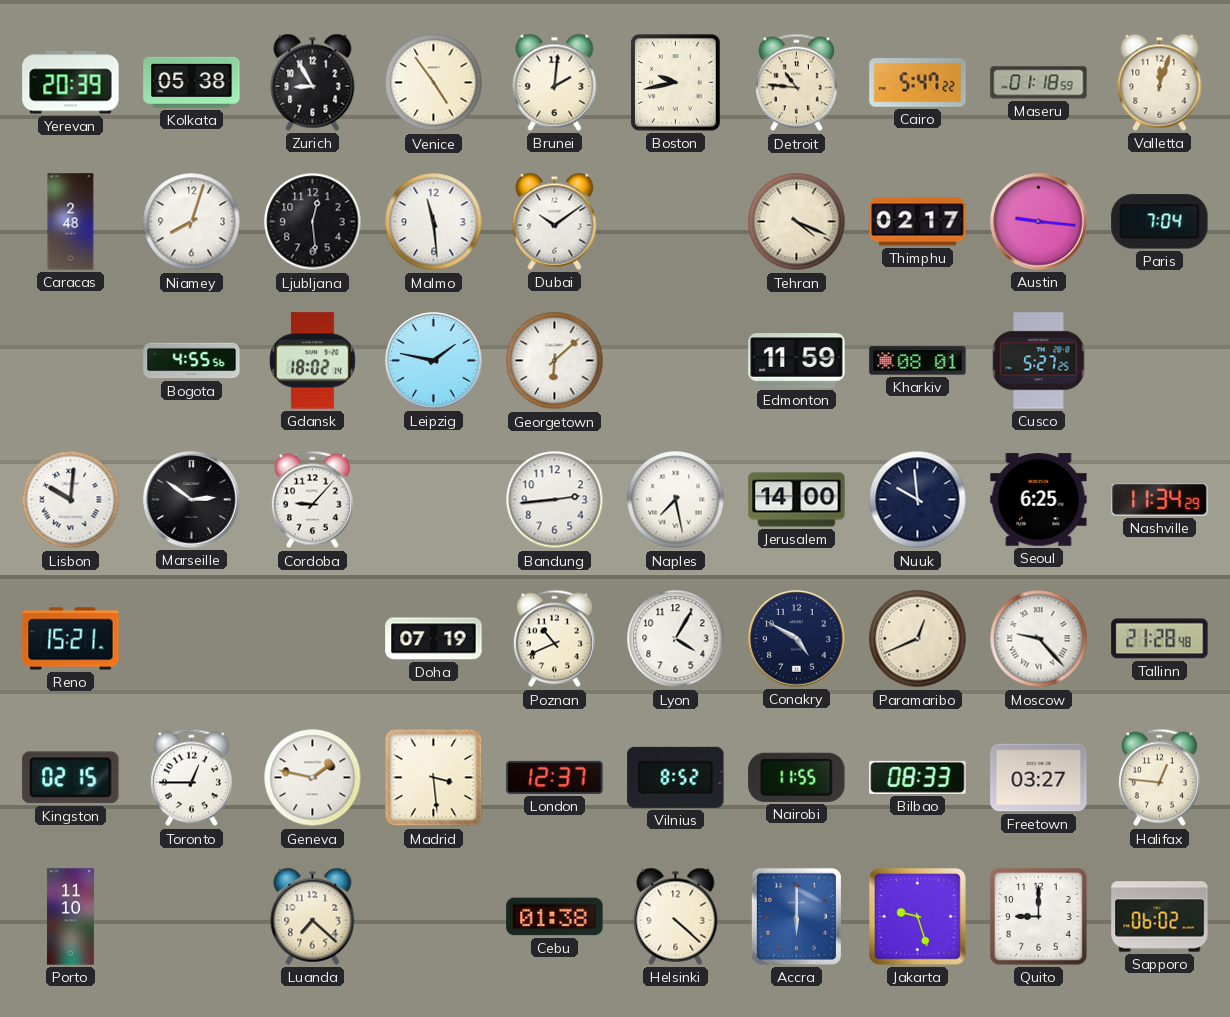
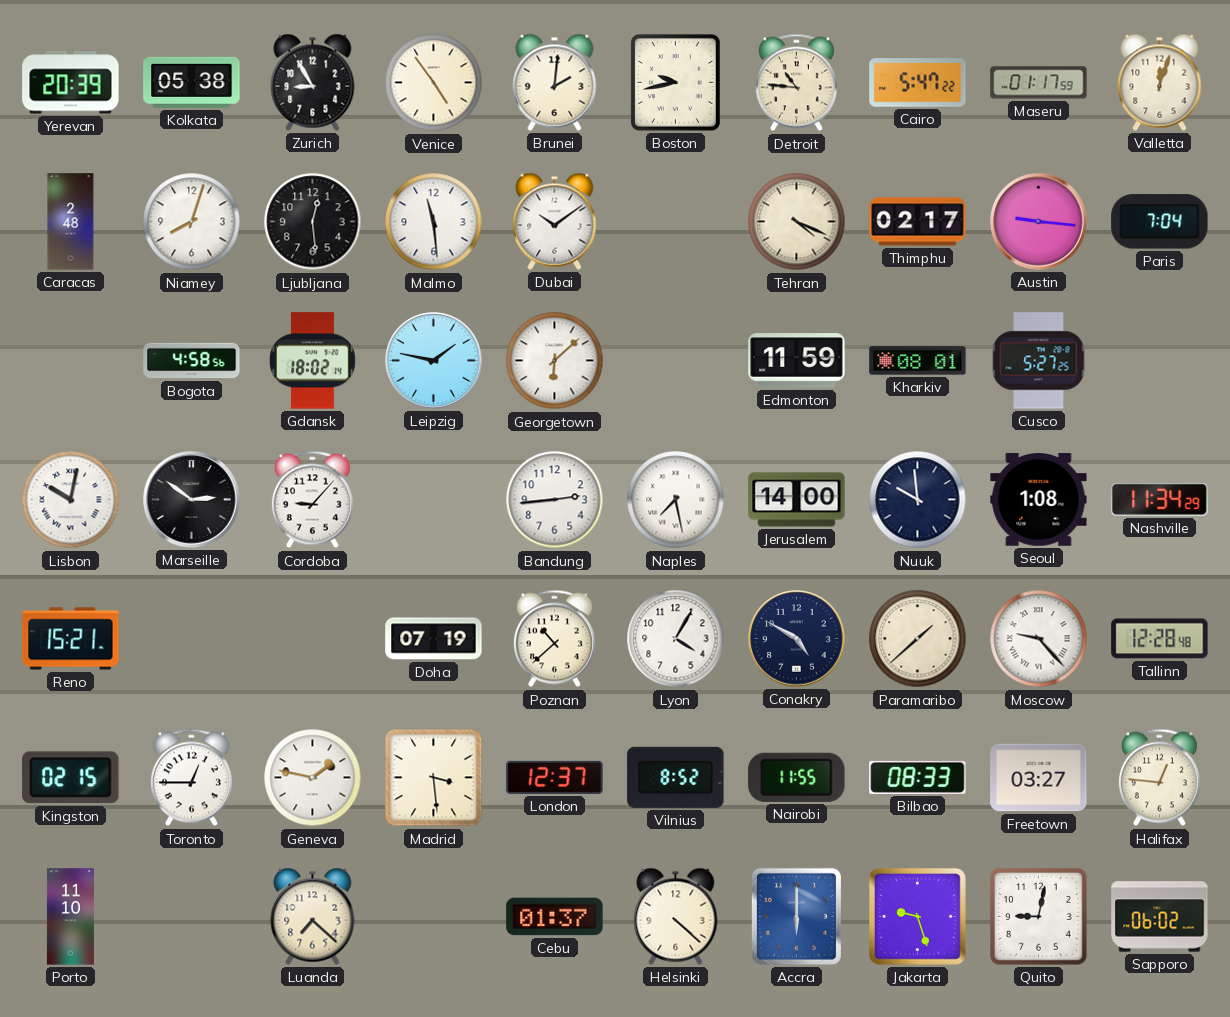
Maseru: 01:18 -> 01:17 (1039, 83)
Bogota: 4:55 -> 4:58 (192, 361)
Lisbon: 10:01 -> 10:02 (71, 500)
Seoul: 6:25 -> 1:08 (1039, 500)
Poznan: 10:41 -> 10:38 (554, 639)
Paramaribo: 12:41 -> 1:38 (918, 639)
Tallinn: 21:28 -> 12:28 (1160, 639)
Cebu: 01:38 -> 01:37 (555, 917)
Quito: 9:00 -> 9:02 (1039, 917)
